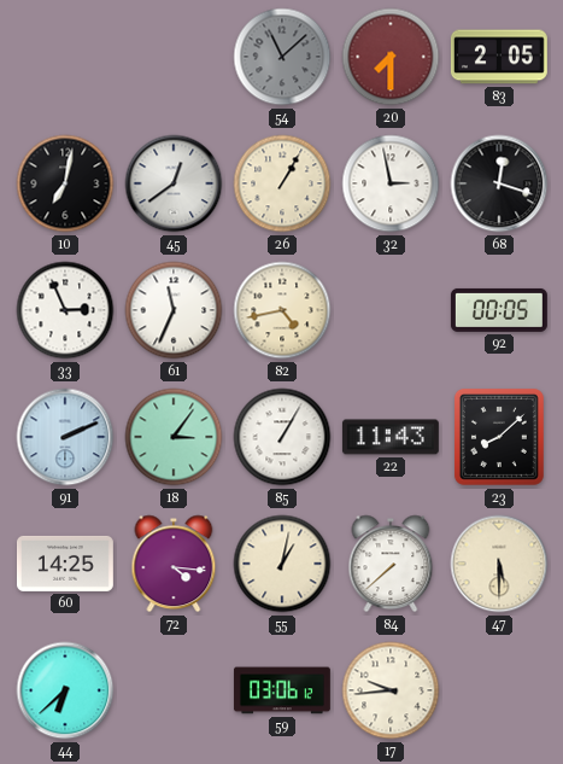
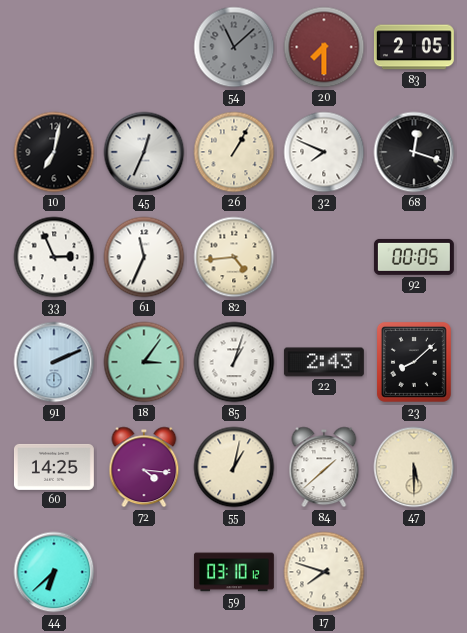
45: 12:39 -> 12:34 (144, 152)
32: 2:58 -> 7:49 (324, 152)
82: 4:43 -> 4:44 (234, 257)
85: 1:05 -> 1:03 (234, 362)
22: 11:43 -> 2:43 (324, 362)
84: 7:38 -> 1:38 (324, 467)
59: 03:06 -> 03:10 (234, 572)
17: 9:44 -> 7:48 (324, 572)
